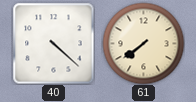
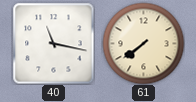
40: 4:22 -> 11:17 (53, 43)
